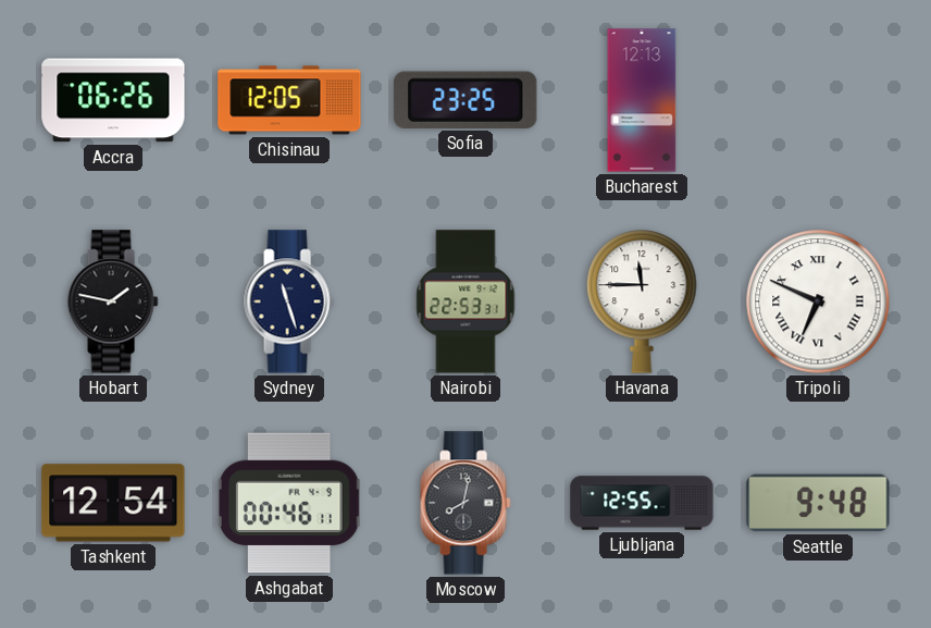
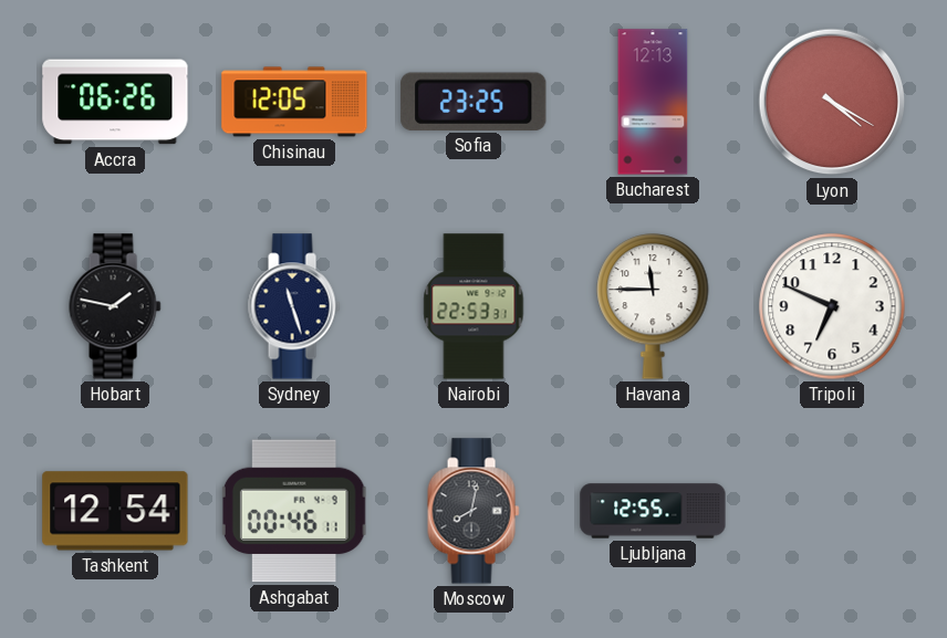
Lyon: none -> 4:20 (832, 102)
Tripoli numerals: Roman -> Arabic (832, 306)
Seattle: 9:48 -> none (818, 503)
